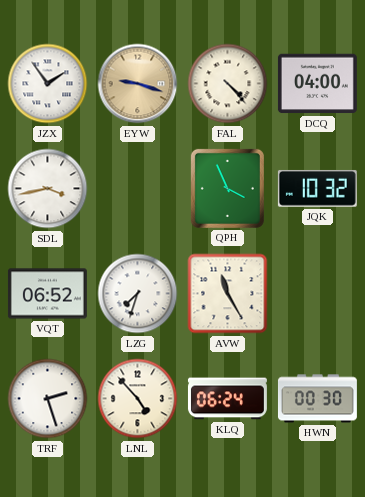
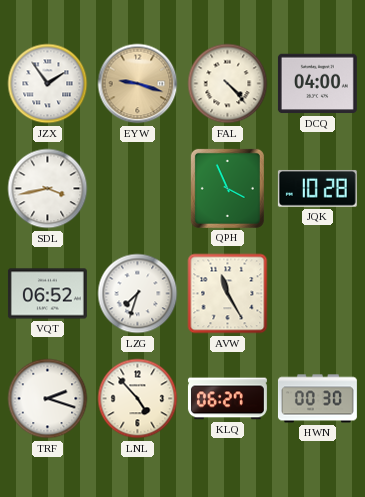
JQK: 10:32 -> 10:28 (317, 188)
TRF: 2:27 -> 2:18 (48, 399)
KLQ: 06:24 -> 06:27 (227, 399)
